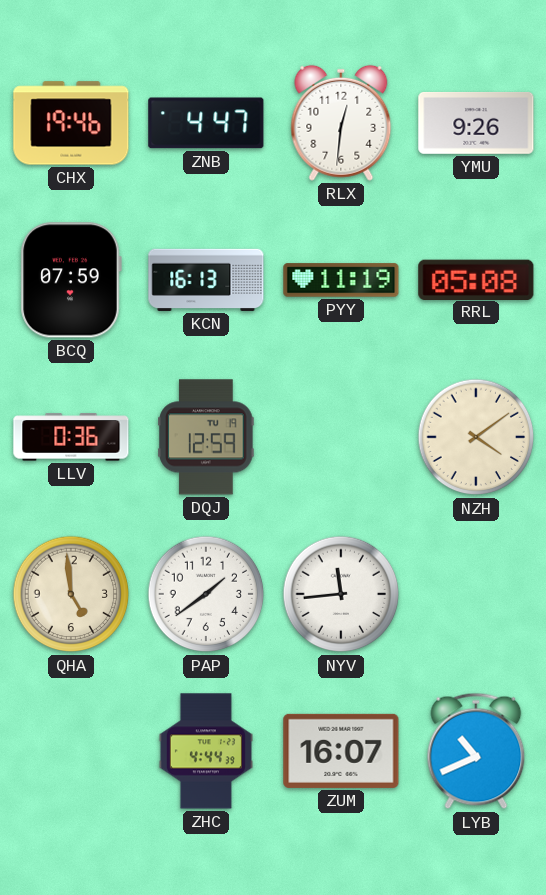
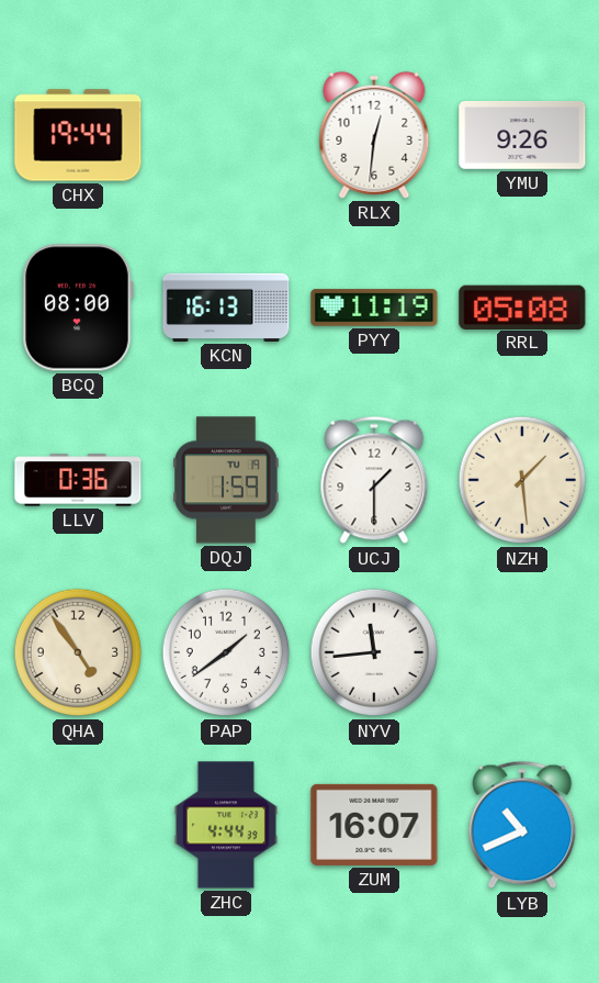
CHX: 19:46 -> 19:44 (78, 135)
ZNB: 4:47 -> none (206, 123)
BCQ: 07:59 -> 08:00 (78, 308)
DQJ: 12:59 -> 1:59 (226, 480)
UCJ: none -> 1:30 (374, 480)
NZH: 4:09 -> 1:29 (522, 480)
QHA: 4:59 -> 4:54 (78, 652)
